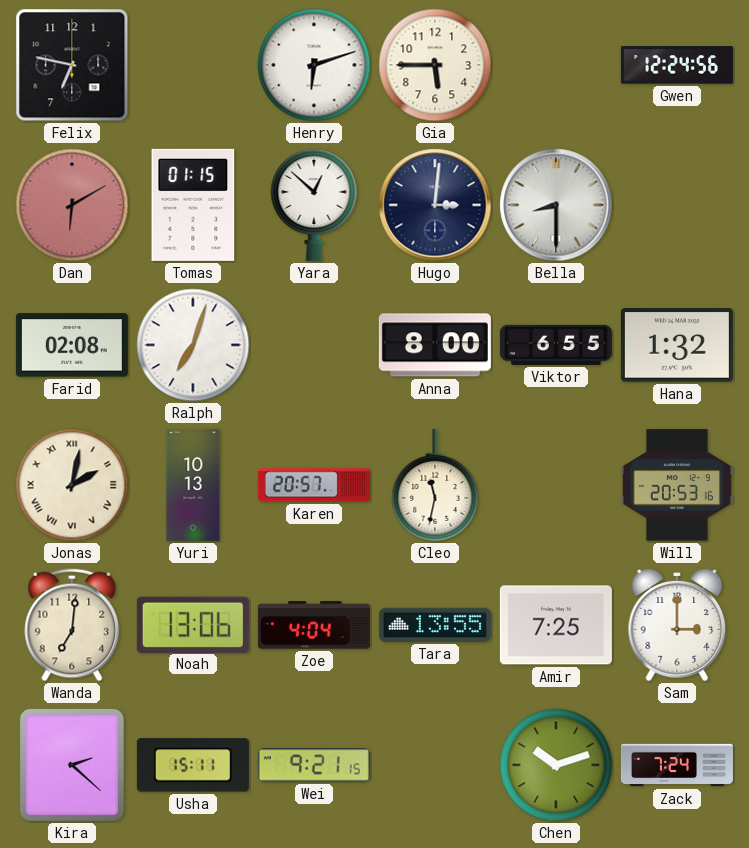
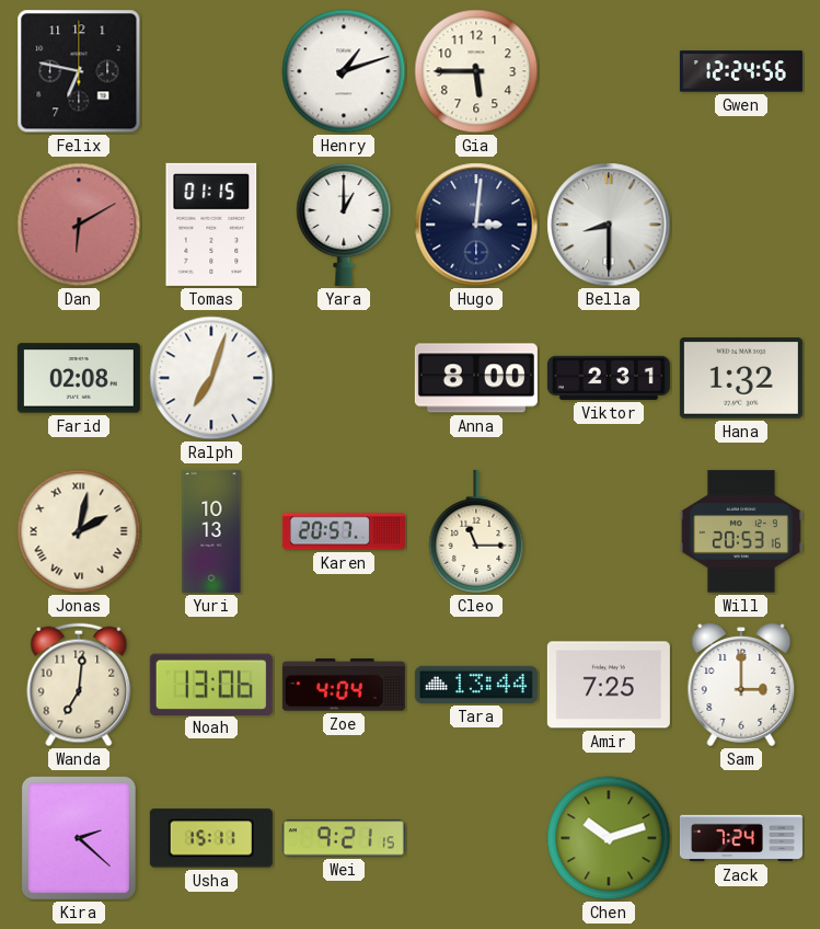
Henry: 6:12 -> 1:12 (344, 71)
Yara: 12:52 -> 1:00 (344, 223)
Viktor: 6:55 -> 2:31 (609, 378)
Cleo: 11:32 -> 11:15 (476, 531)
Tara: 13:55 -> 13:44 (476, 685)
